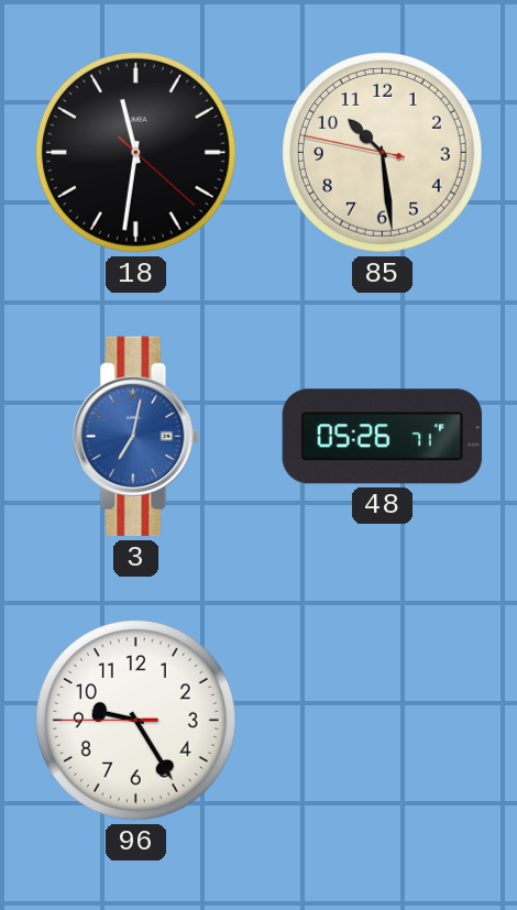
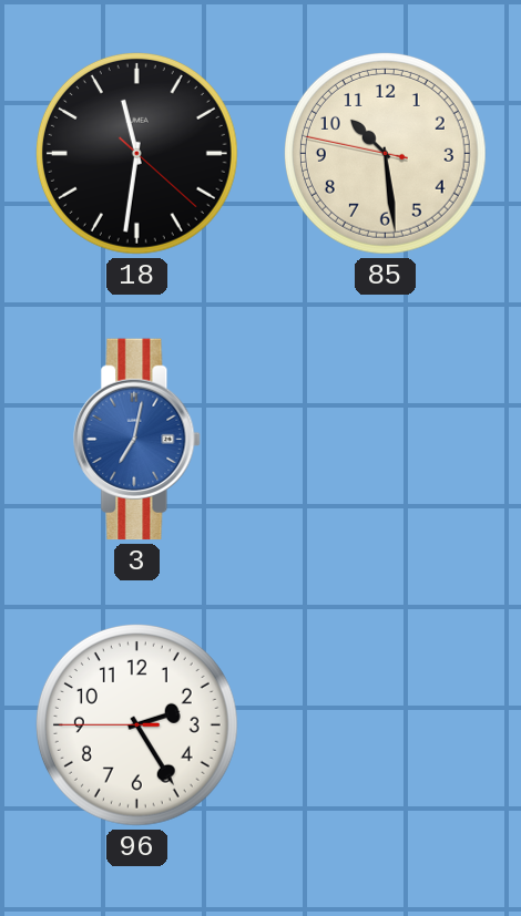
48: 05:26 -> none (383, 437)
96: 9:24 -> 2:24 (136, 724)
